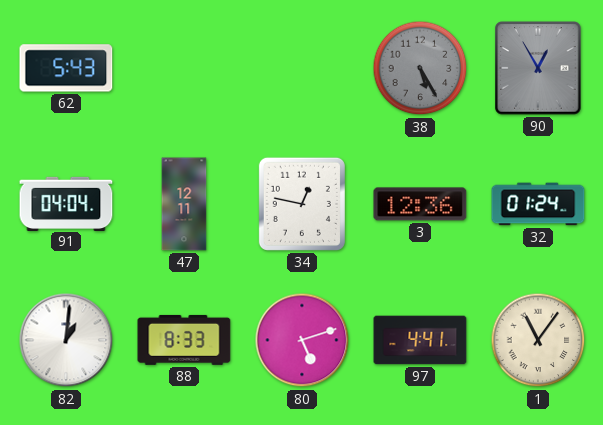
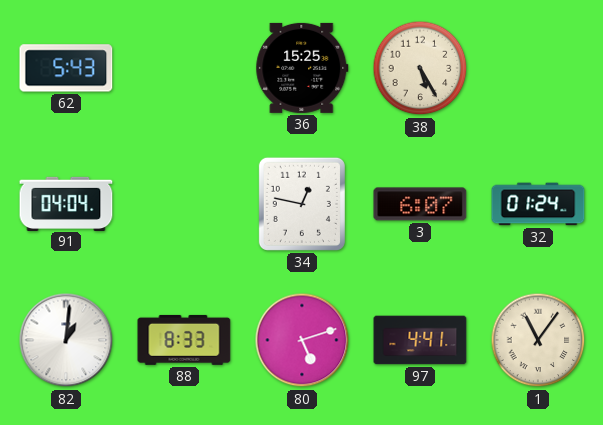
36: none -> 15:25 (302, 68)
38 dial: grey -> cream (420, 68)
90: 12:55 -> none (538, 68)
47: 12:11 -> none (184, 204)
3: 12:36 -> 6:07 (420, 204)
